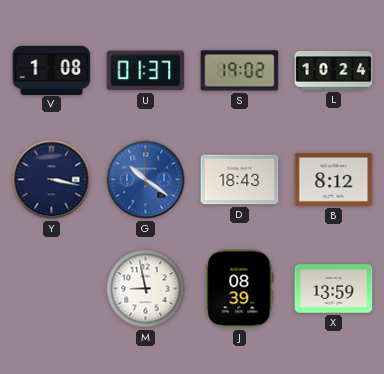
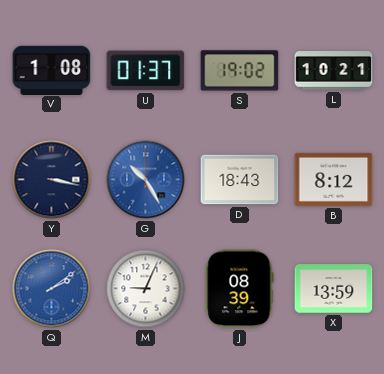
L: 10:24 -> 10:21 (334, 71)
G: 10:21 -> 10:25 (146, 180)
Q: none -> 2:09 (52, 289)
M: 8:58 -> 9:04 (146, 289)
